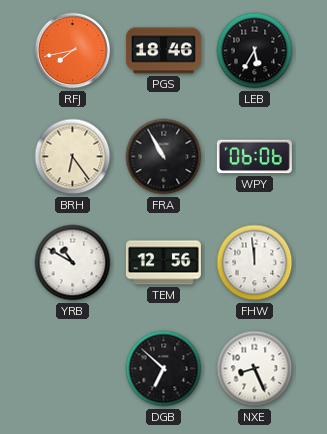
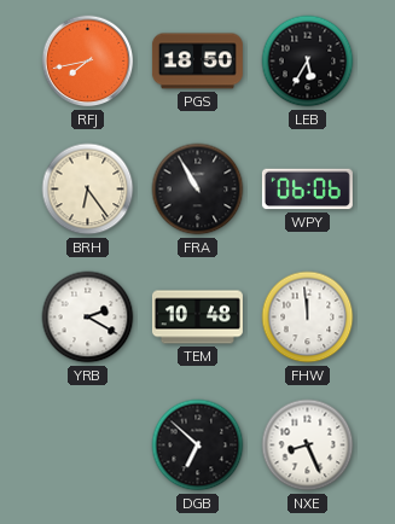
PGS: 18:46 -> 18:50 (197, 62)
YRB: 10:50 -> 2:20 (88, 318)
TEM: 12:56 -> 10:48 (197, 318)
